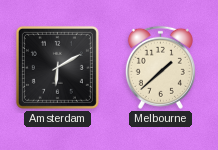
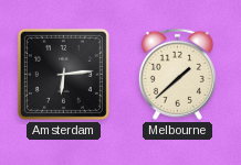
Amsterdam: 6:10 -> 6:14 (63, 74)
